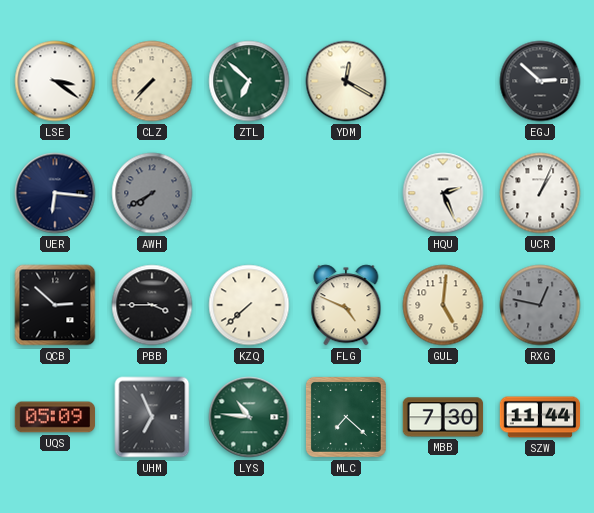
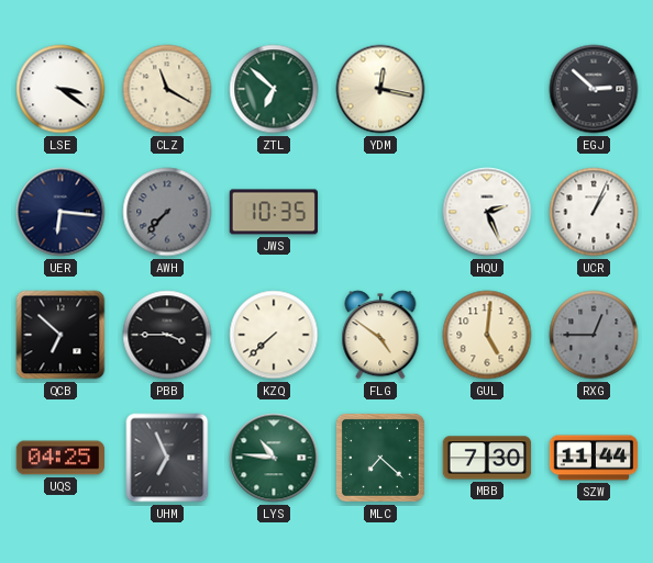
CLZ: 7:37 -> 11:20 (167, 89)
YDM: 12:20 -> 12:17 (380, 89)
AWH: 7:40 -> 7:37 (167, 212)
JWS: none -> 10:35 (273, 212)
QCB: 2:52 -> 6:52 (60, 335)
FLG: 4:49 -> 4:51 (380, 335)
RXG: 12:47 -> 12:45 (594, 335)
UQS: 05:09 -> 04:25 (59, 458)
